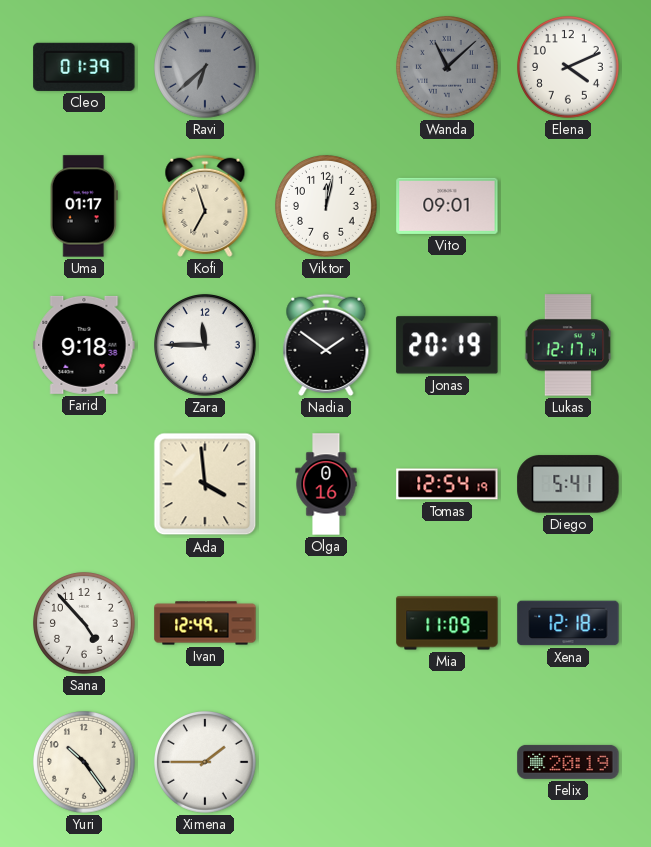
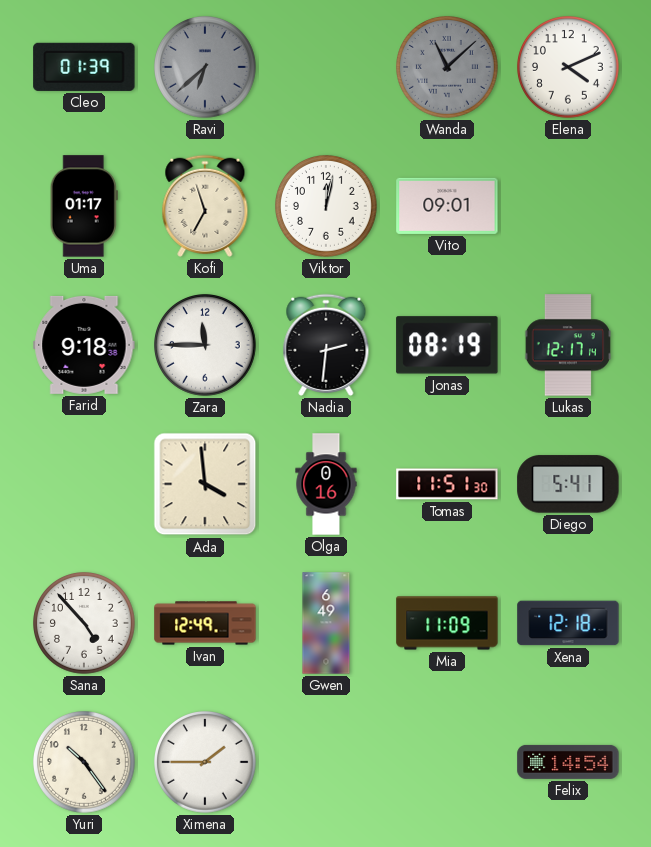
Nadia: 1:51 -> 2:31 (326, 345)
Jonas: 20:19 -> 08:19 (447, 345)
Tomas: 12:54 -> 11:51 (447, 484)
Gwen: none -> 6:49 (326, 623)
Felix: 20:19 -> 14:54 (568, 762)
